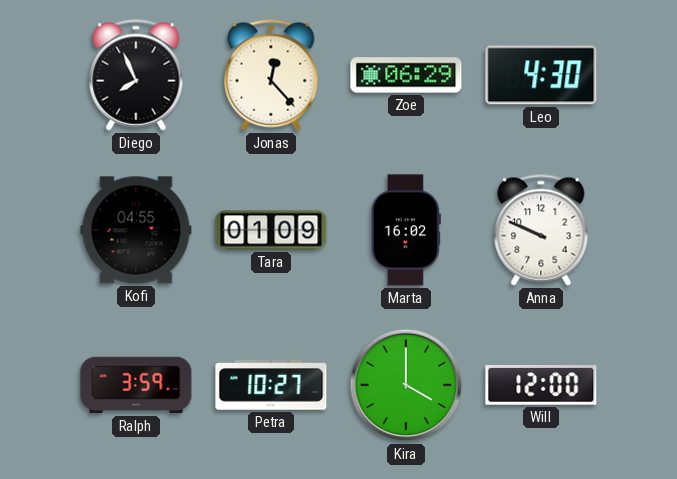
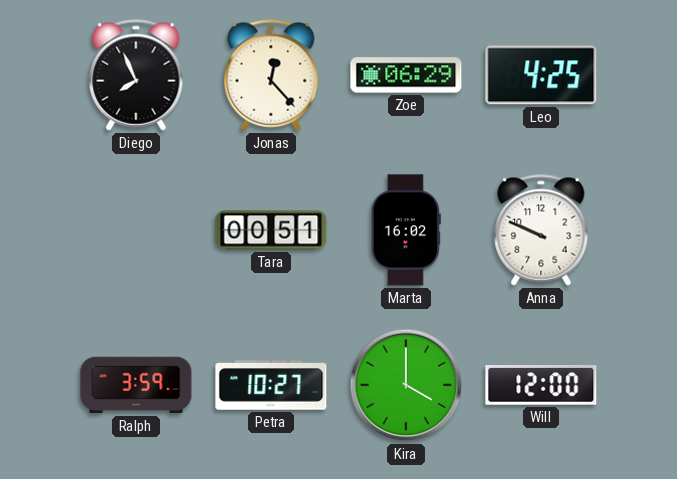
Leo: 4:30 -> 4:25 (541, 75)
Kofi: 04:55 -> none (136, 230)
Tara: 01:09 -> 00:51 (271, 230)
